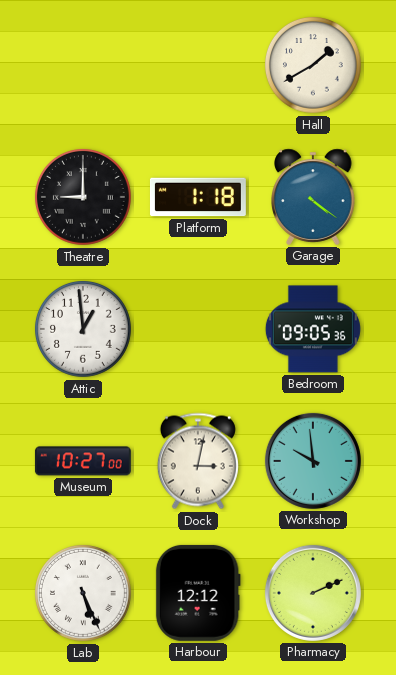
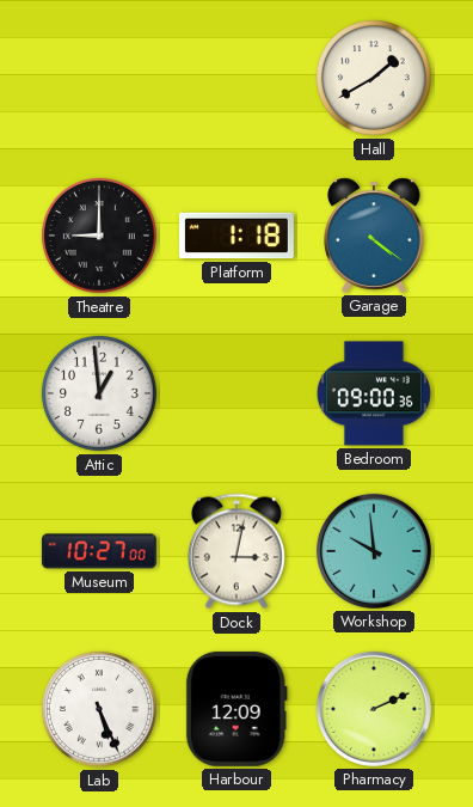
Bedroom: 09:05 -> 09:00 (374, 393)
Harbour: 12:12 -> 12:09 (236, 709)
